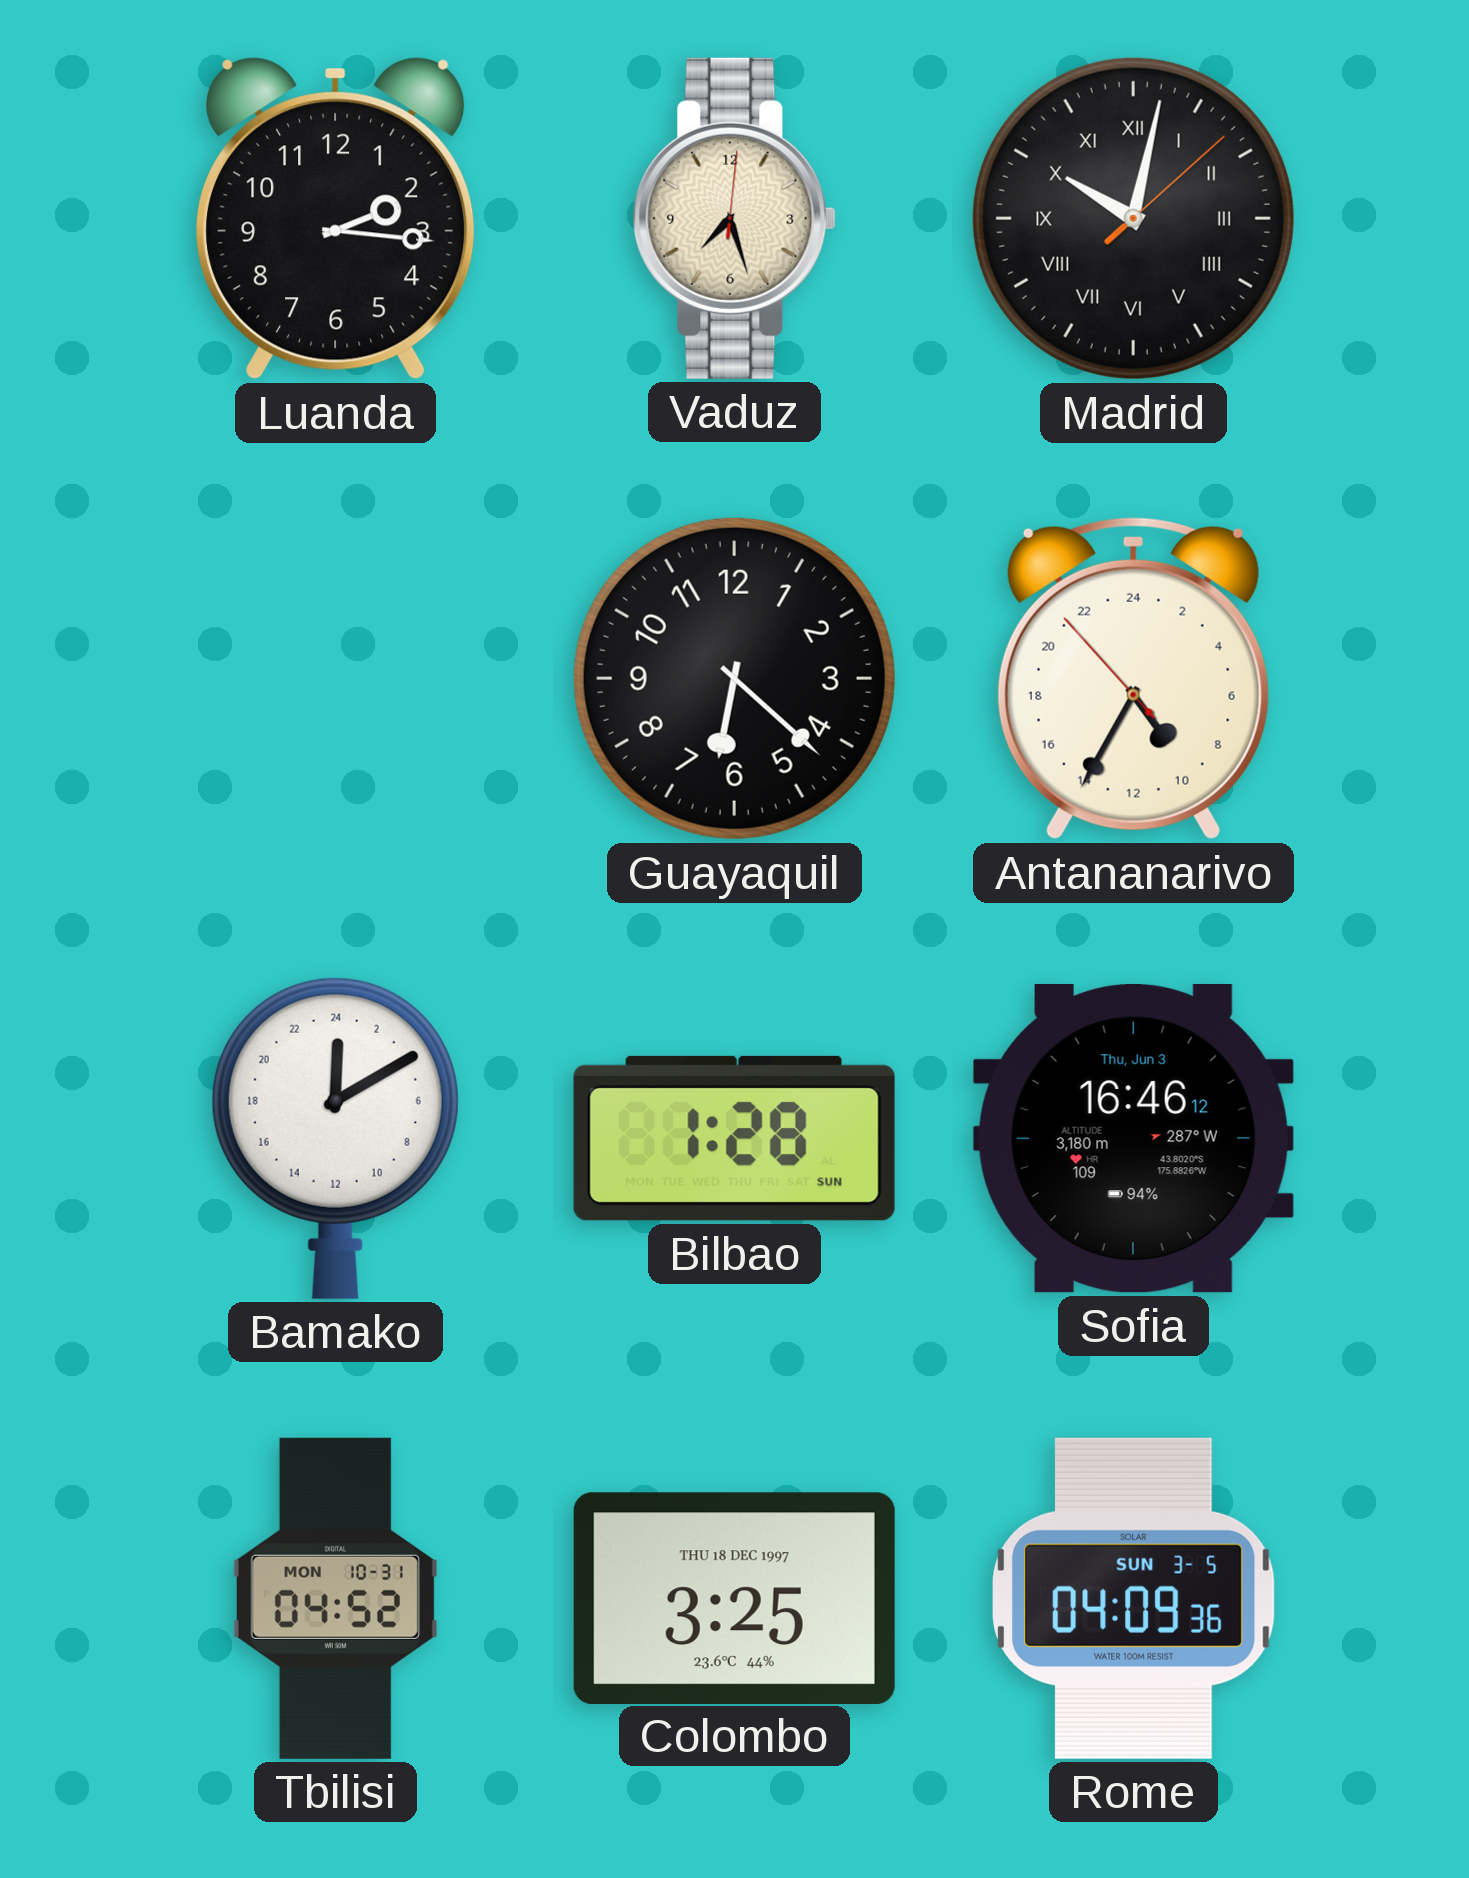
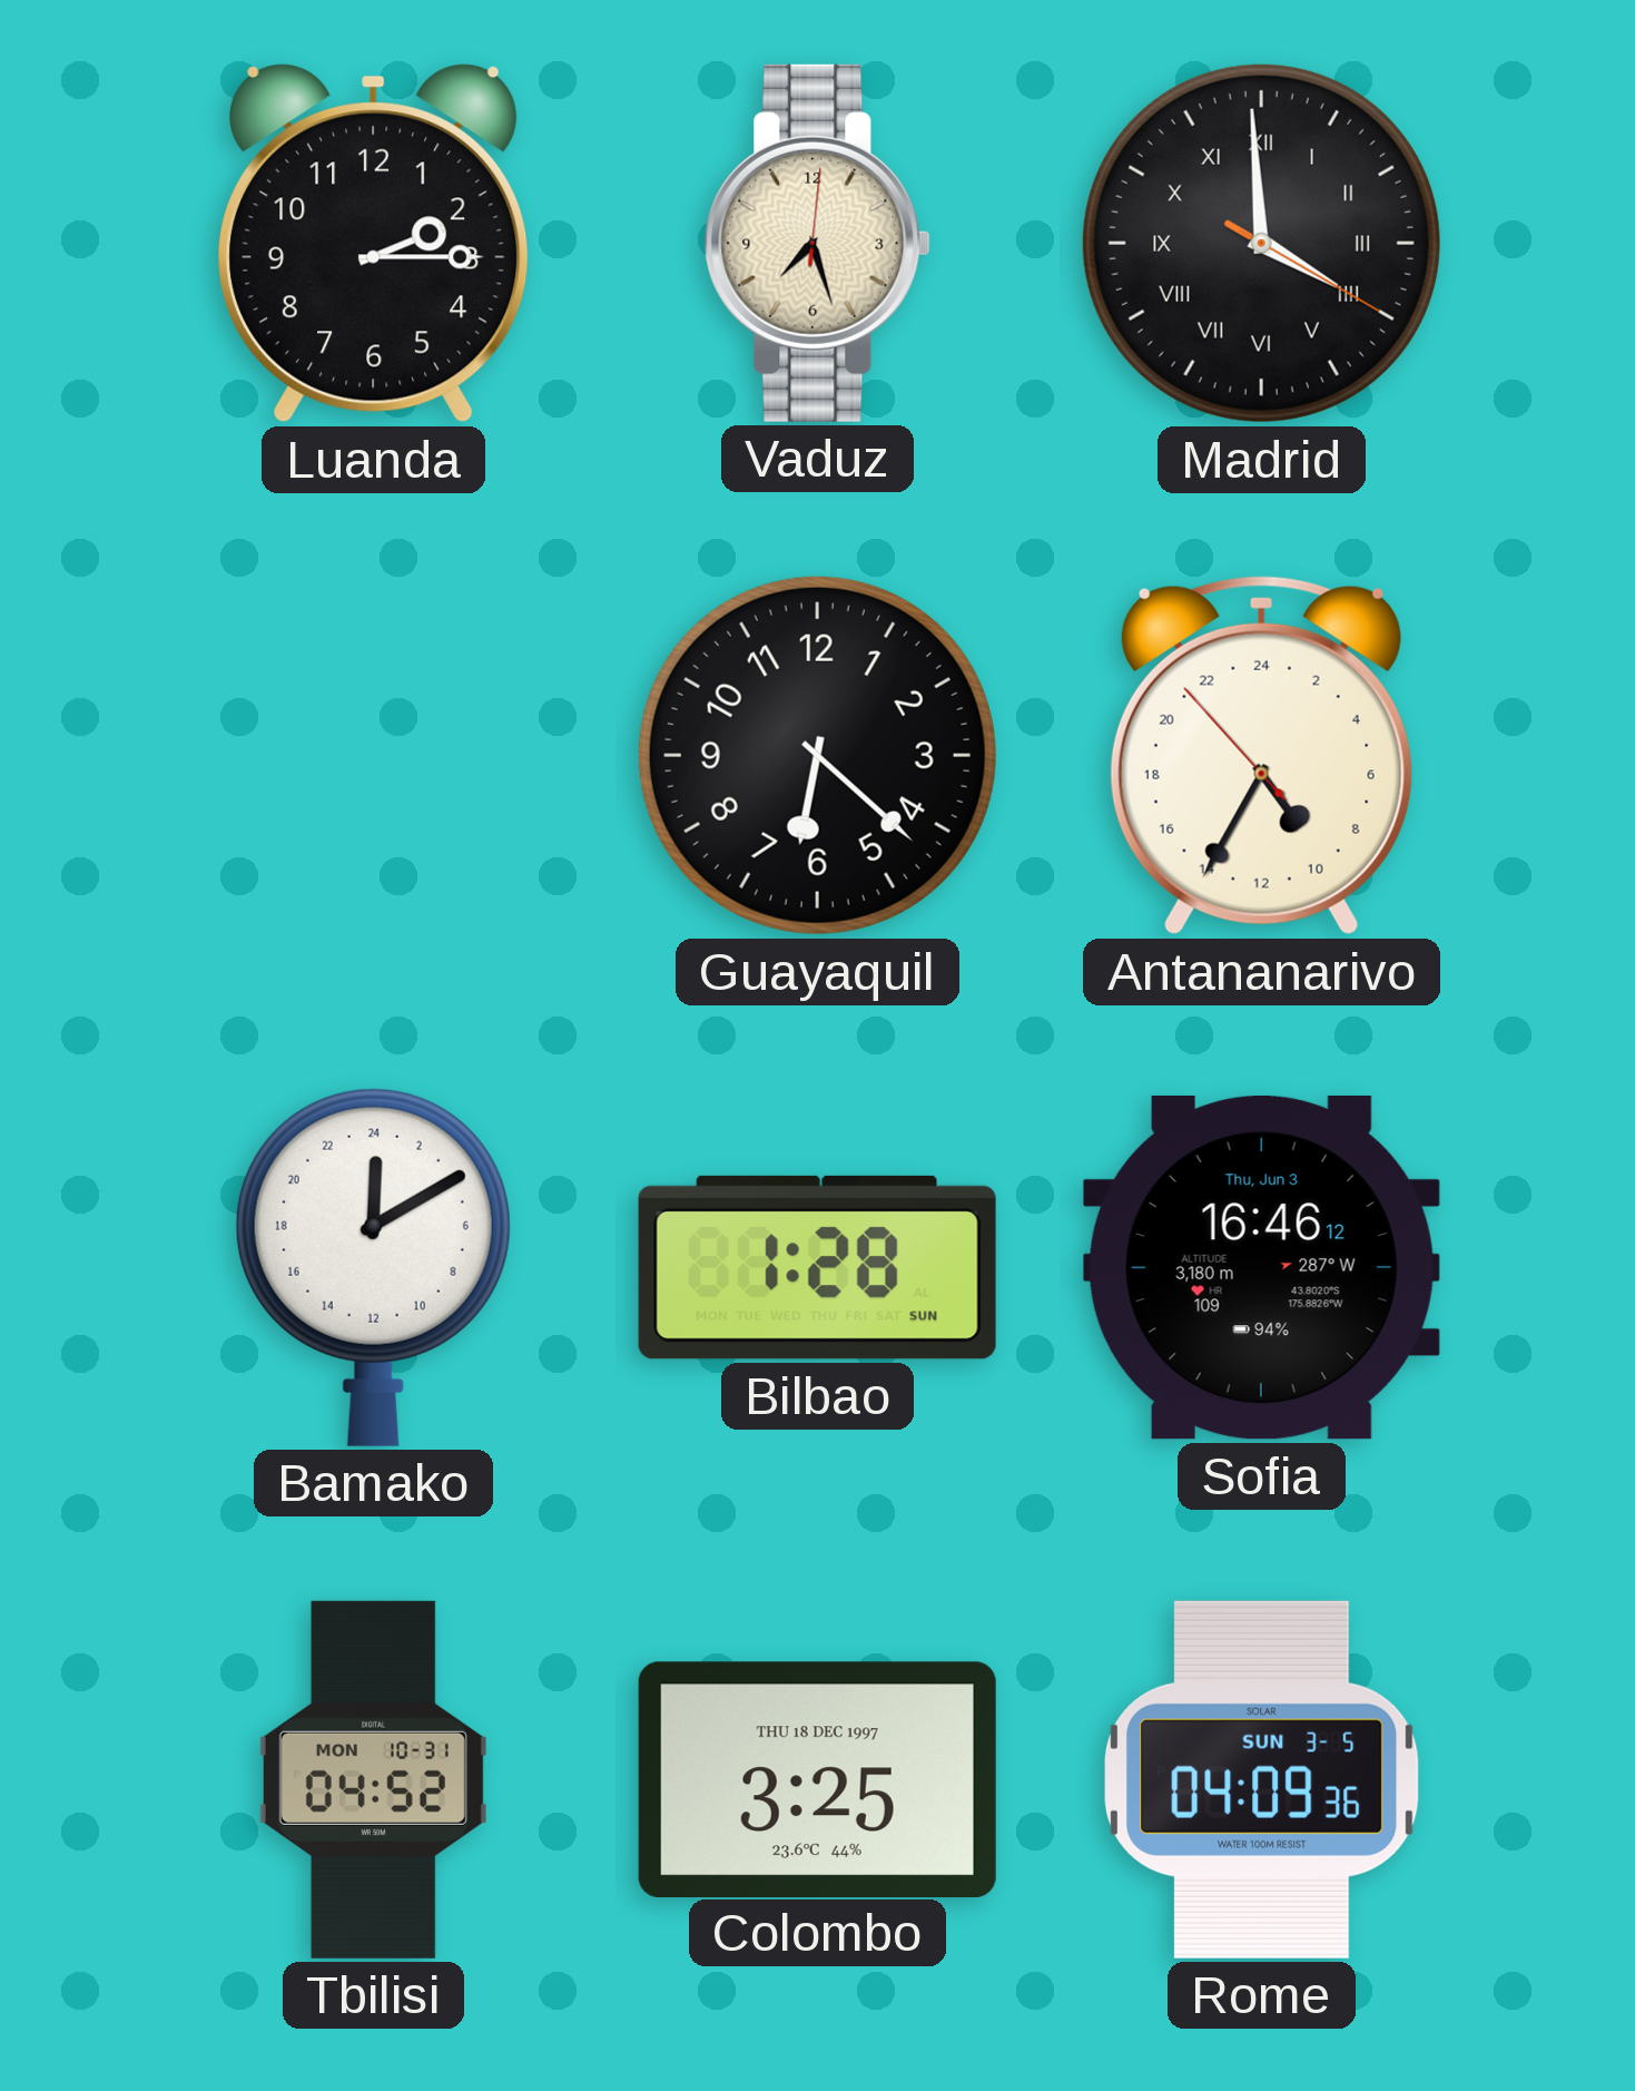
Luanda: 2:16 -> 2:15 (373, 244)
Madrid: 10:02 -> 3:59 (1261, 243)
